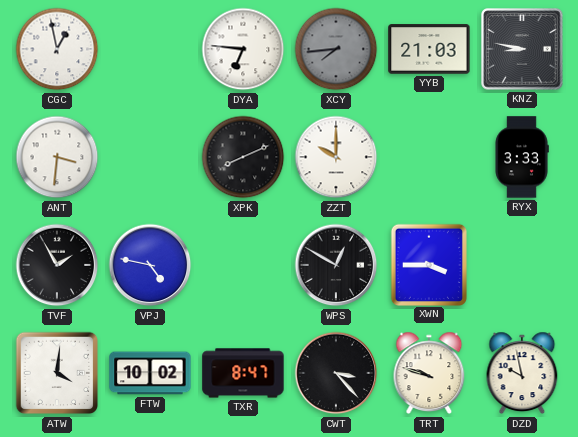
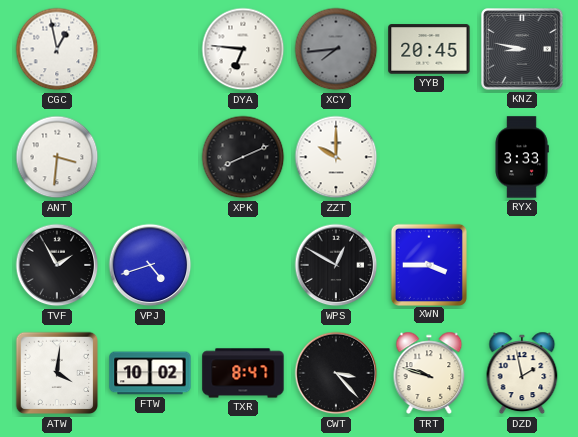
YYB: 21:03 -> 20:45 (429, 49)
VPJ: 4:47 -> 4:42 (150, 265)
DZD: 9:58 -> 1:58 (522, 373)
